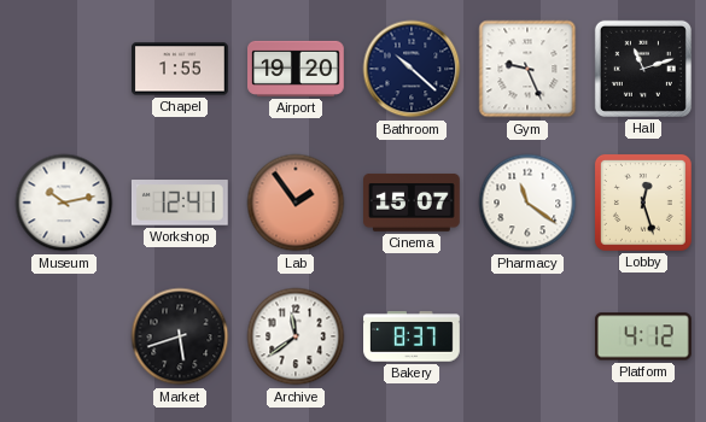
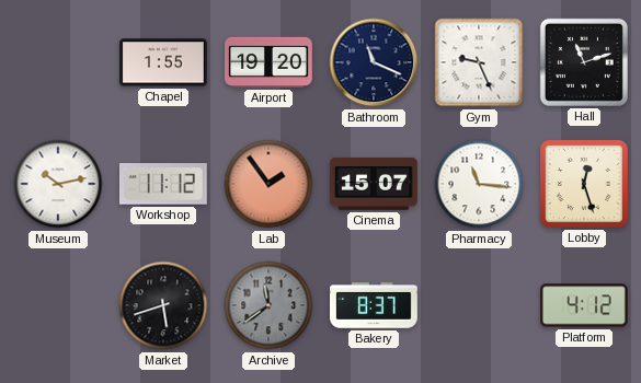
Bathroom: 10:22 -> 11:19 (374, 62)
Workshop: 12:41 -> 11:12 (163, 185)
Pharmacy: 11:21 -> 11:16 (479, 184)
Archive dial: white -> grey (268, 305)
